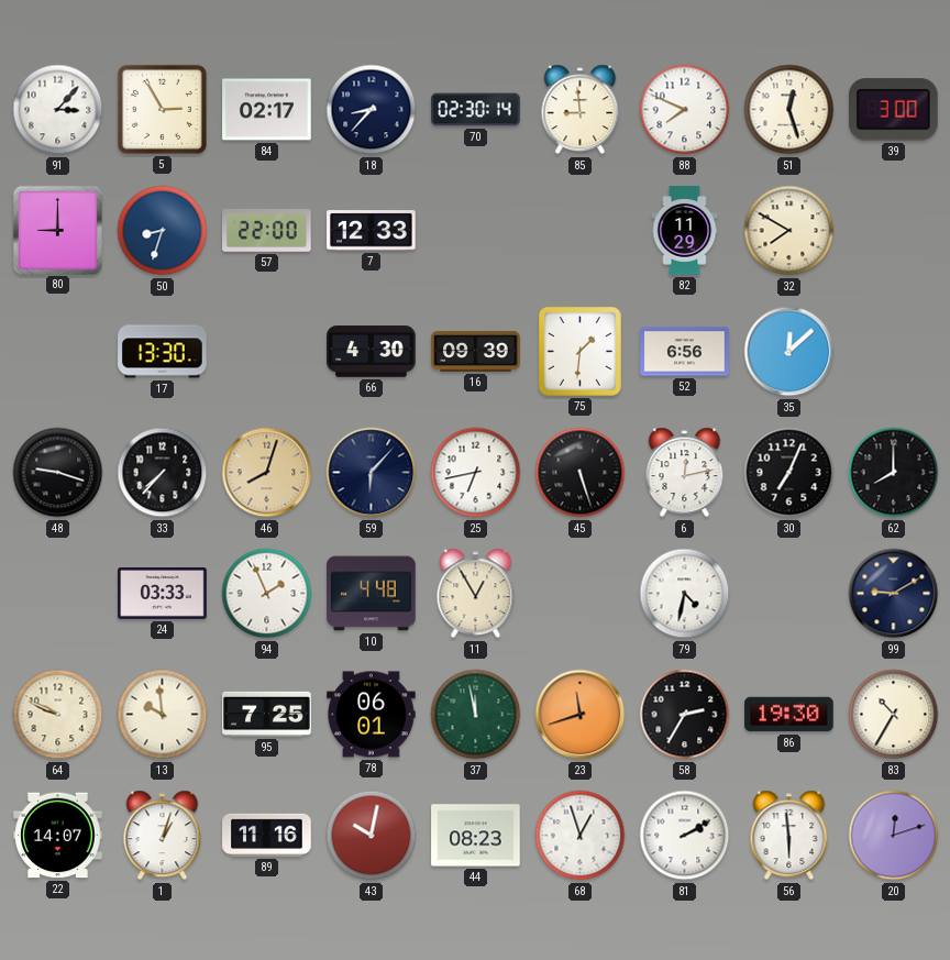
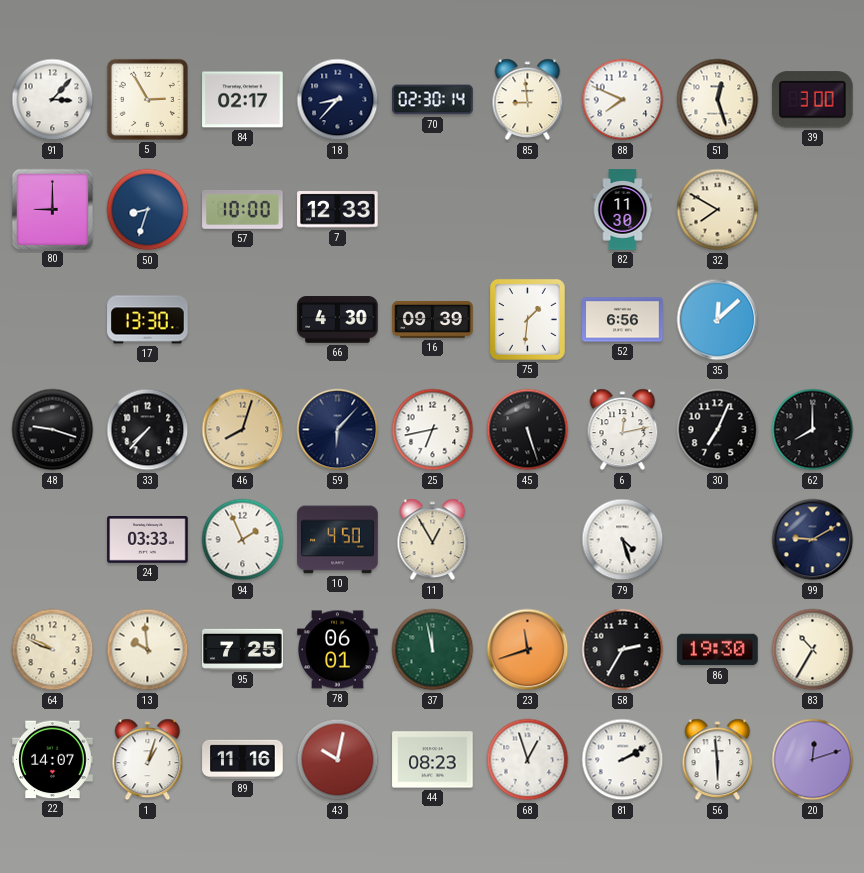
57: 22:00 -> 10:00 (243, 209)
82: 11:29 -> 11:30 (623, 210)
10: 4:48 -> 4:50 (338, 540)
79: 4:32 -> 4:27 (623, 540)
